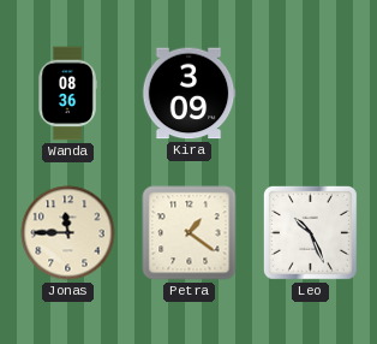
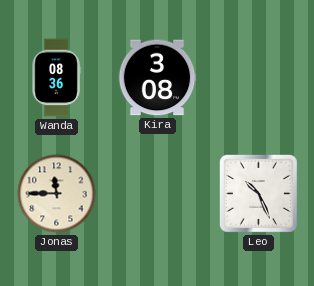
Kira: 3:09 -> 3:08 (157, 78)
Petra: 1:21 -> none (190, 233)
